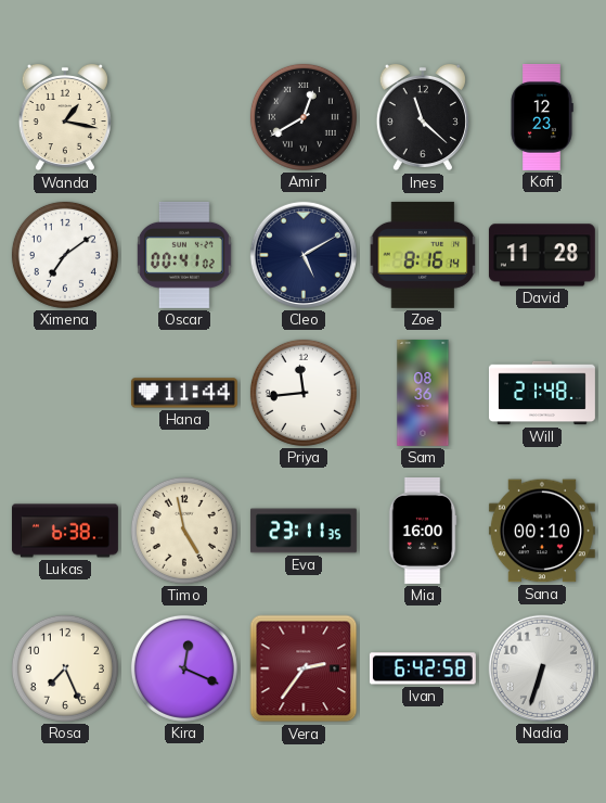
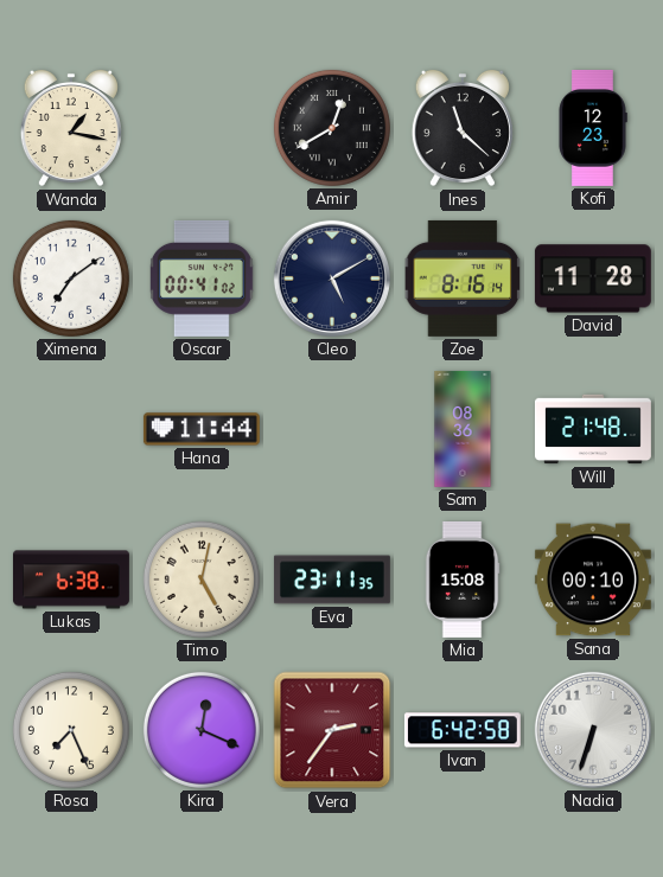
Priya: 11:44 -> none (304, 393)
Timo: 4:58 -> 5:02 (202, 580)
Mia: 16:00 -> 15:08 (463, 580)
